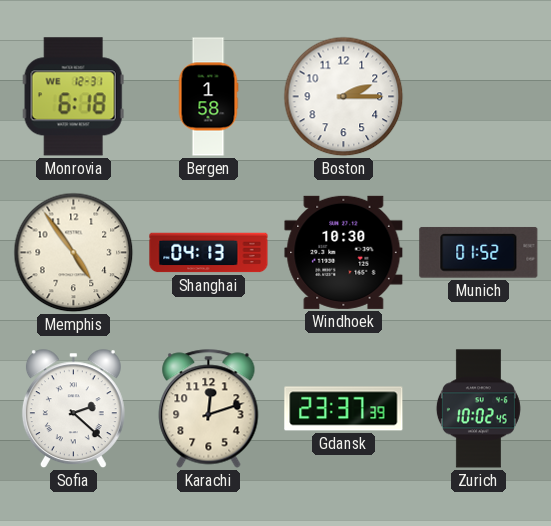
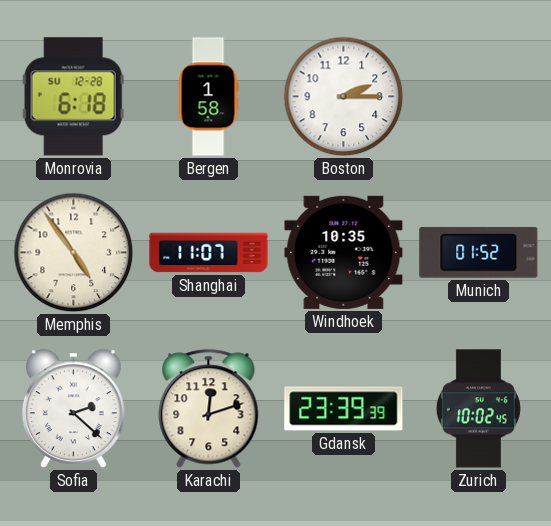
Monrovia date: WE 12-31 -> SU 12-28 (73, 97)
Shanghai: 04:13 -> 11:07 (209, 253)
Windhoek: 10:30 -> 10:35 (344, 252)
Gdansk: 23:37 -> 23:39 (344, 409)
